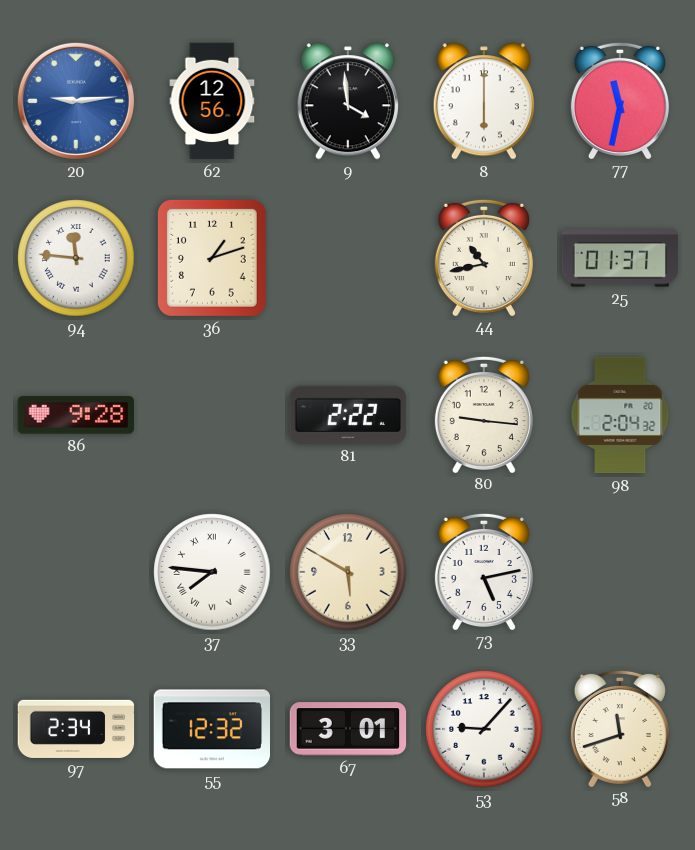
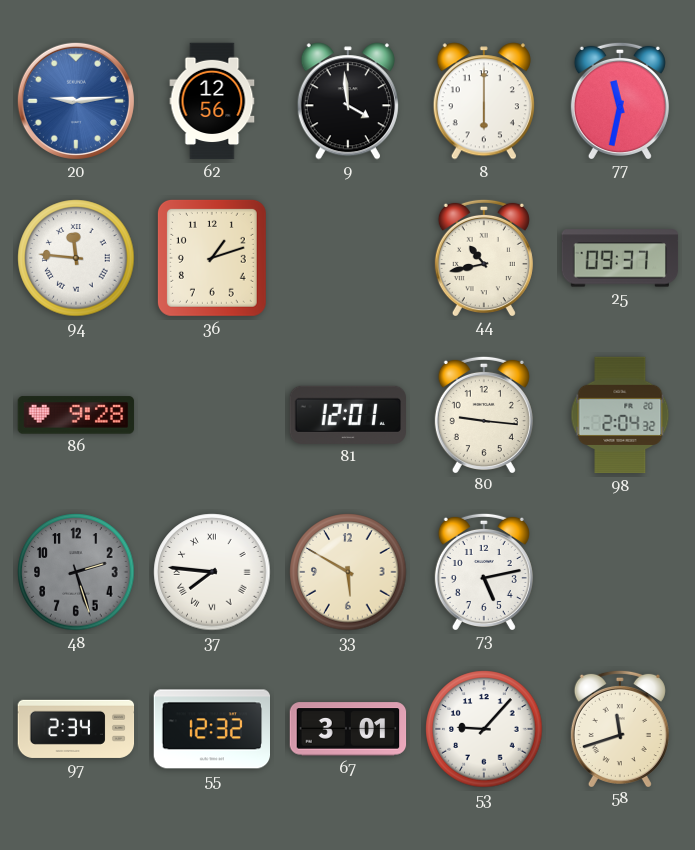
25: 01:37 -> 09:37 (620, 258)
81: 2:22 -> 12:01 (347, 415)
48: none -> 2:27 (76, 572)
